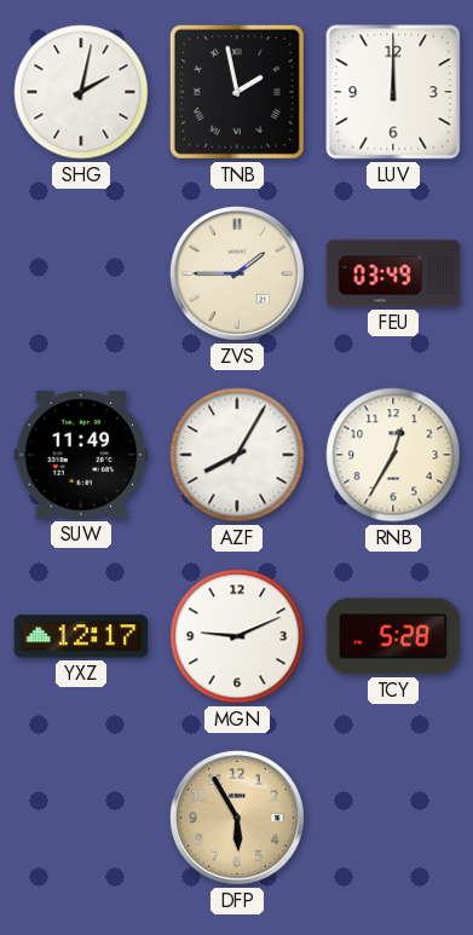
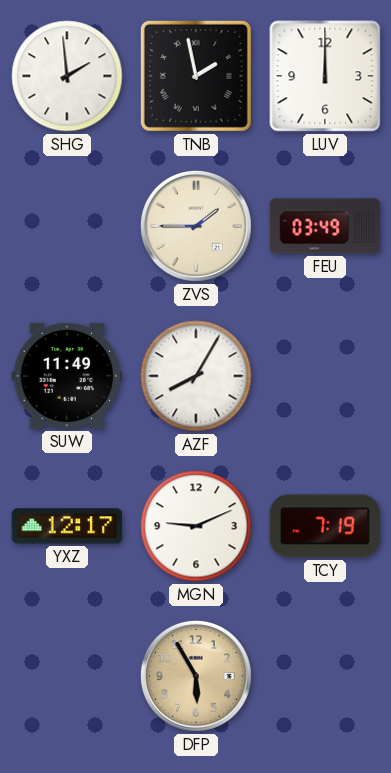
SHG: 2:02 -> 1:59 (67, 76)
RNB: 12:35 -> none (393, 455)
TCY: 5:28 -> 7:19 (325, 526)
